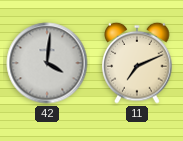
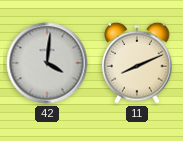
11: 7:11 -> 8:11 (137, 63)
